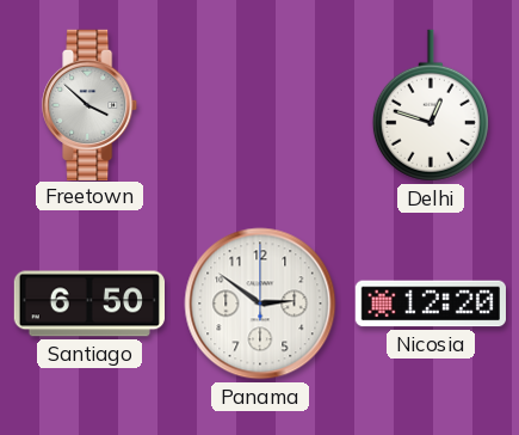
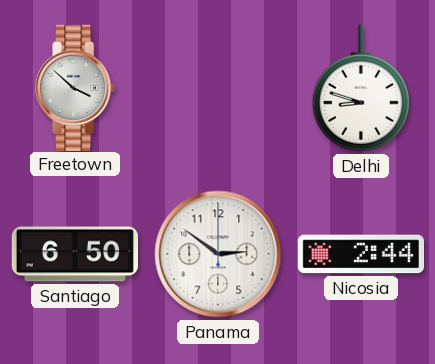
Delhi: 12:48 -> 8:48 (361, 88)
Nicosia: 12:20 -> 2:44 (360, 254)
